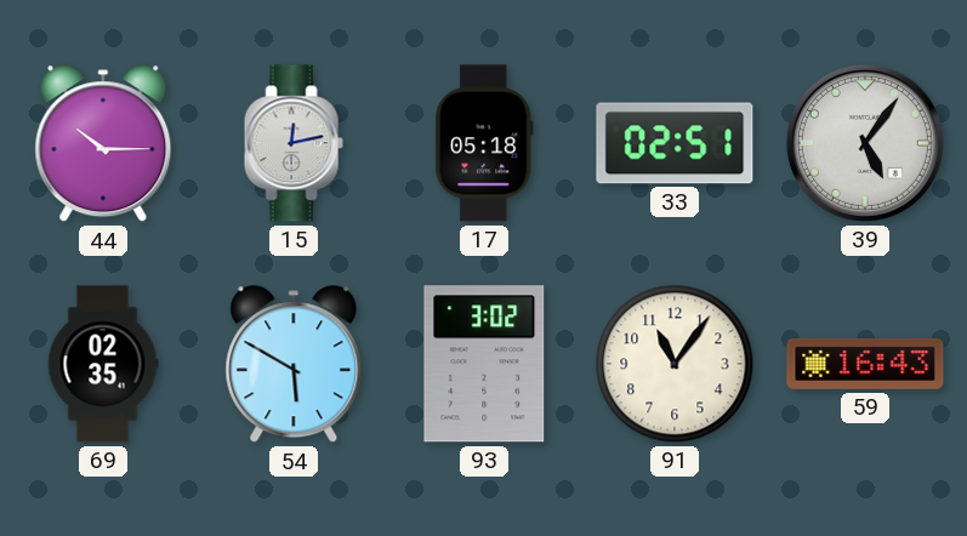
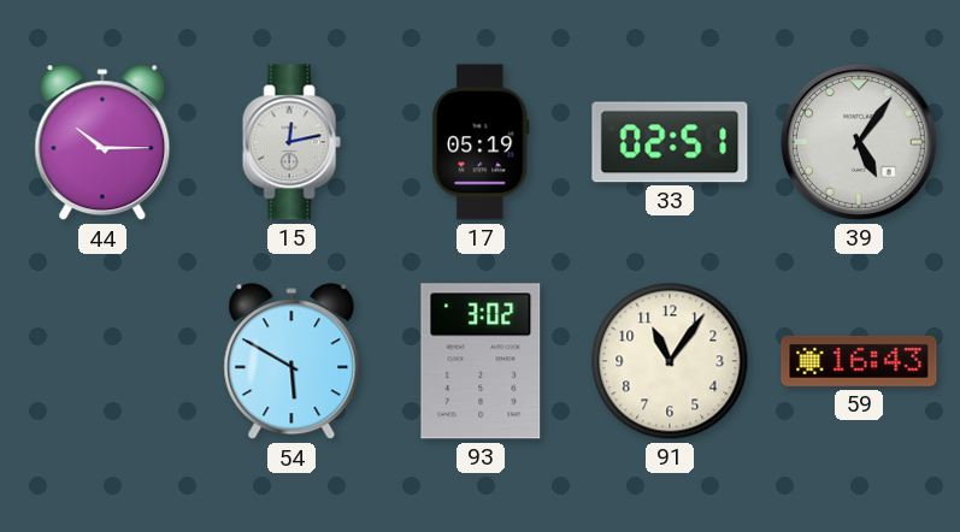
17: 05:18 -> 05:19 (481, 142)
69: 02:35 -> none (103, 364)
